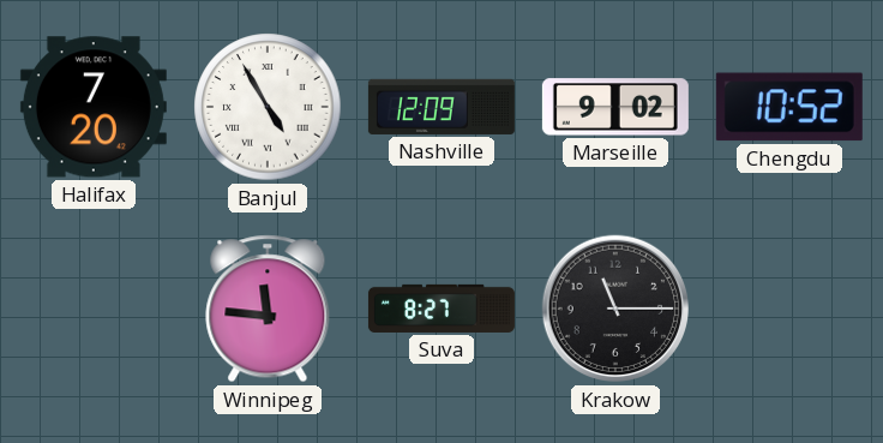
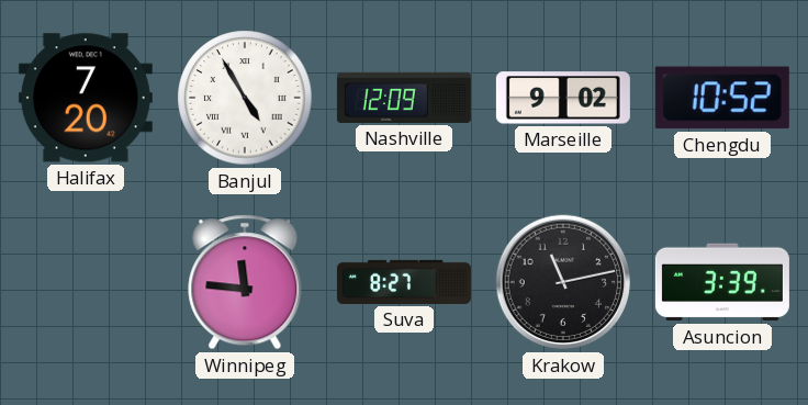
Krakow: 11:15 -> 11:13 (563, 282)
Asuncion: none -> 3:39 (722, 282)
